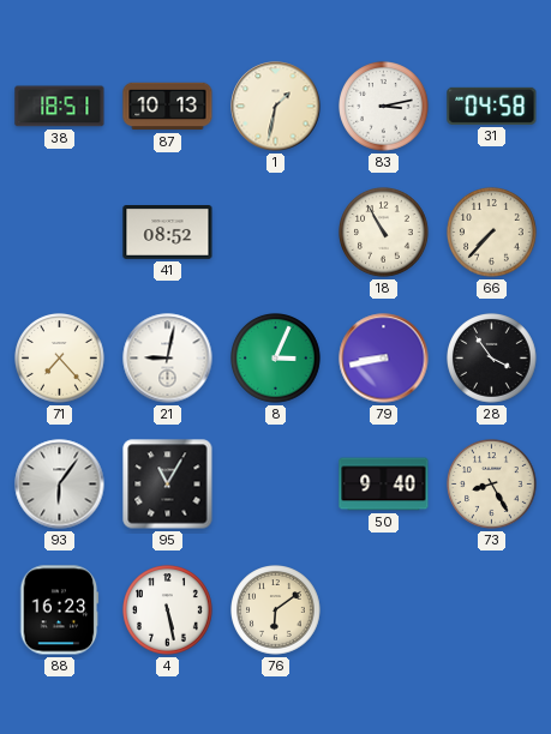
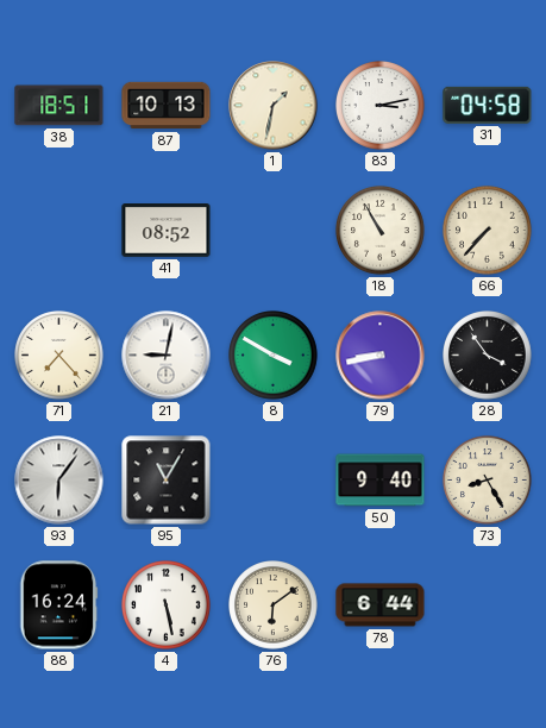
8: 3:04 -> 3:50 (274, 356)
88: 16:23 -> 16:24 (58, 605)
78: none -> 6:44 (381, 605)
